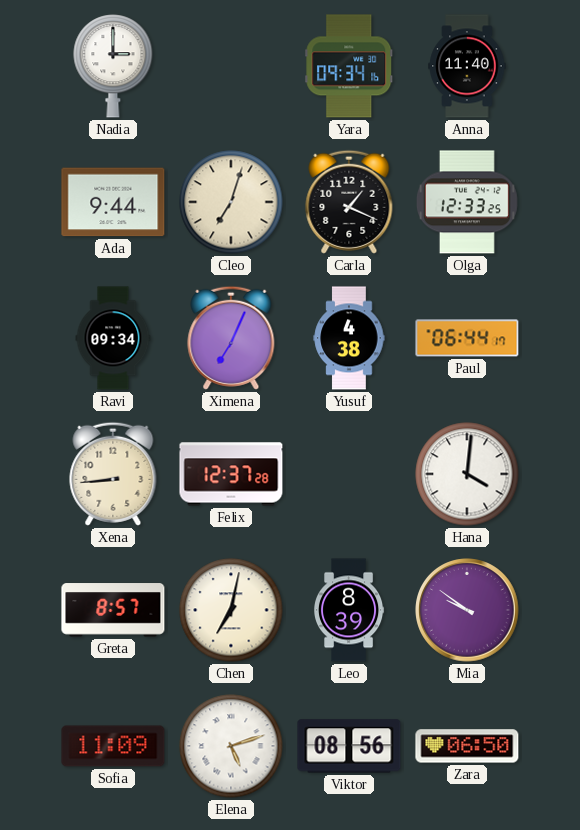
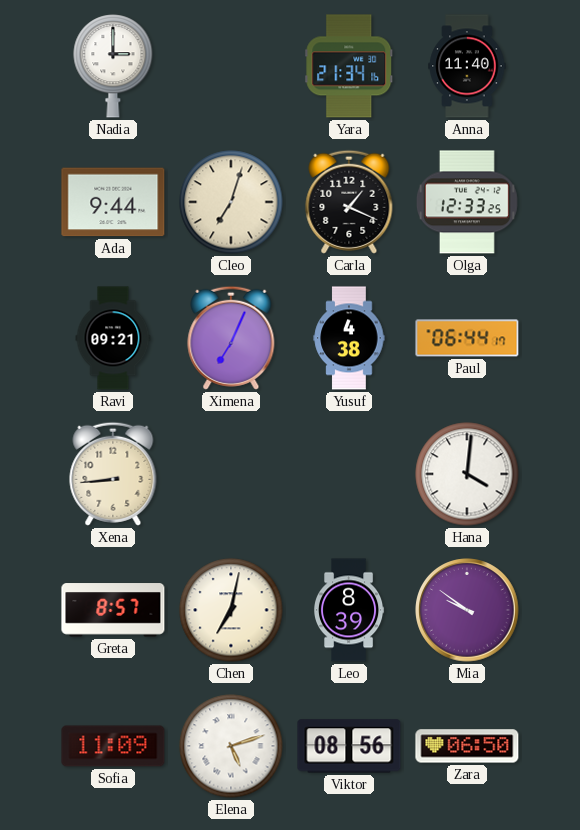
Yara: 09:34 -> 21:34 (349, 66)
Ravi: 09:34 -> 09:21 (113, 338)
Felix: 12:37 -> none (231, 474)
